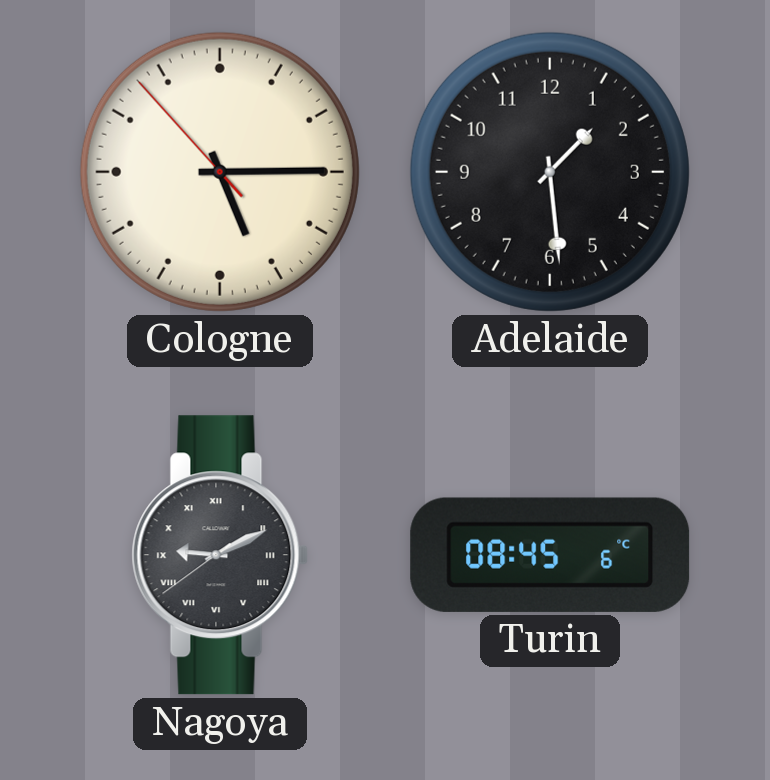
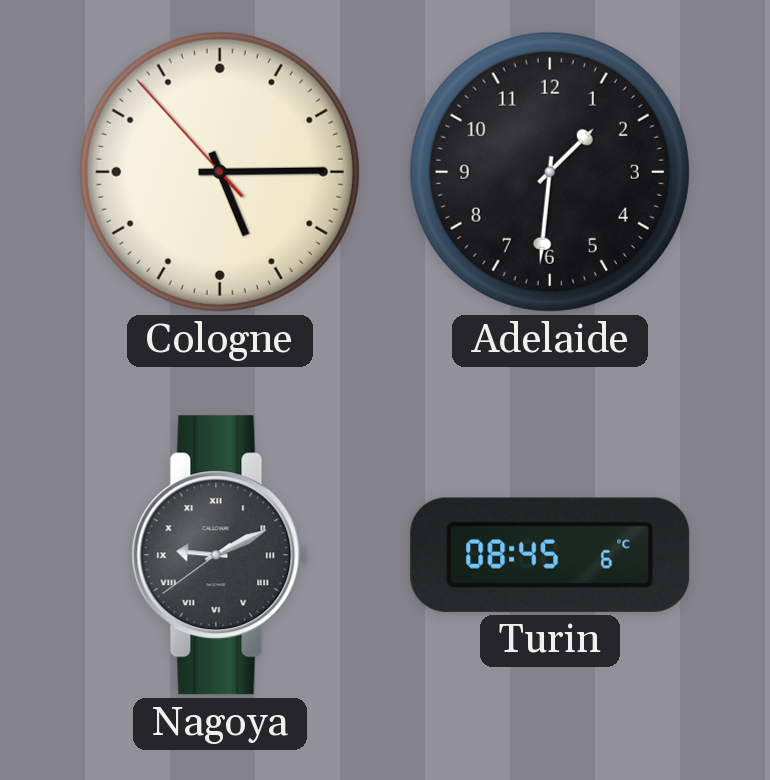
Adelaide: 1:29 -> 1:31 (550, 172)
